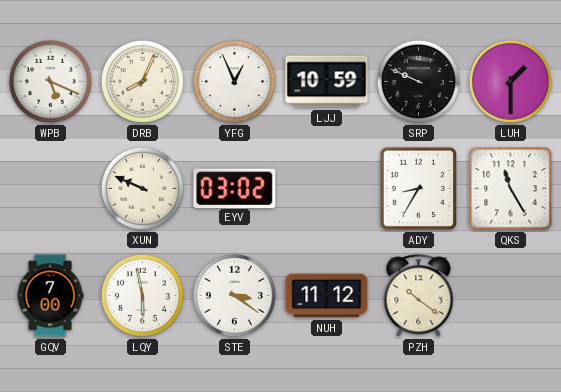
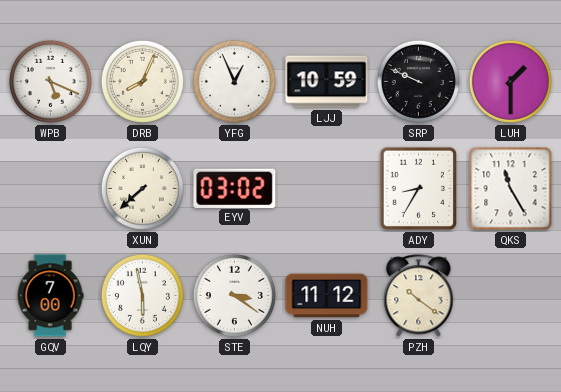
XUN: 9:49 -> 7:38 (142, 188)
